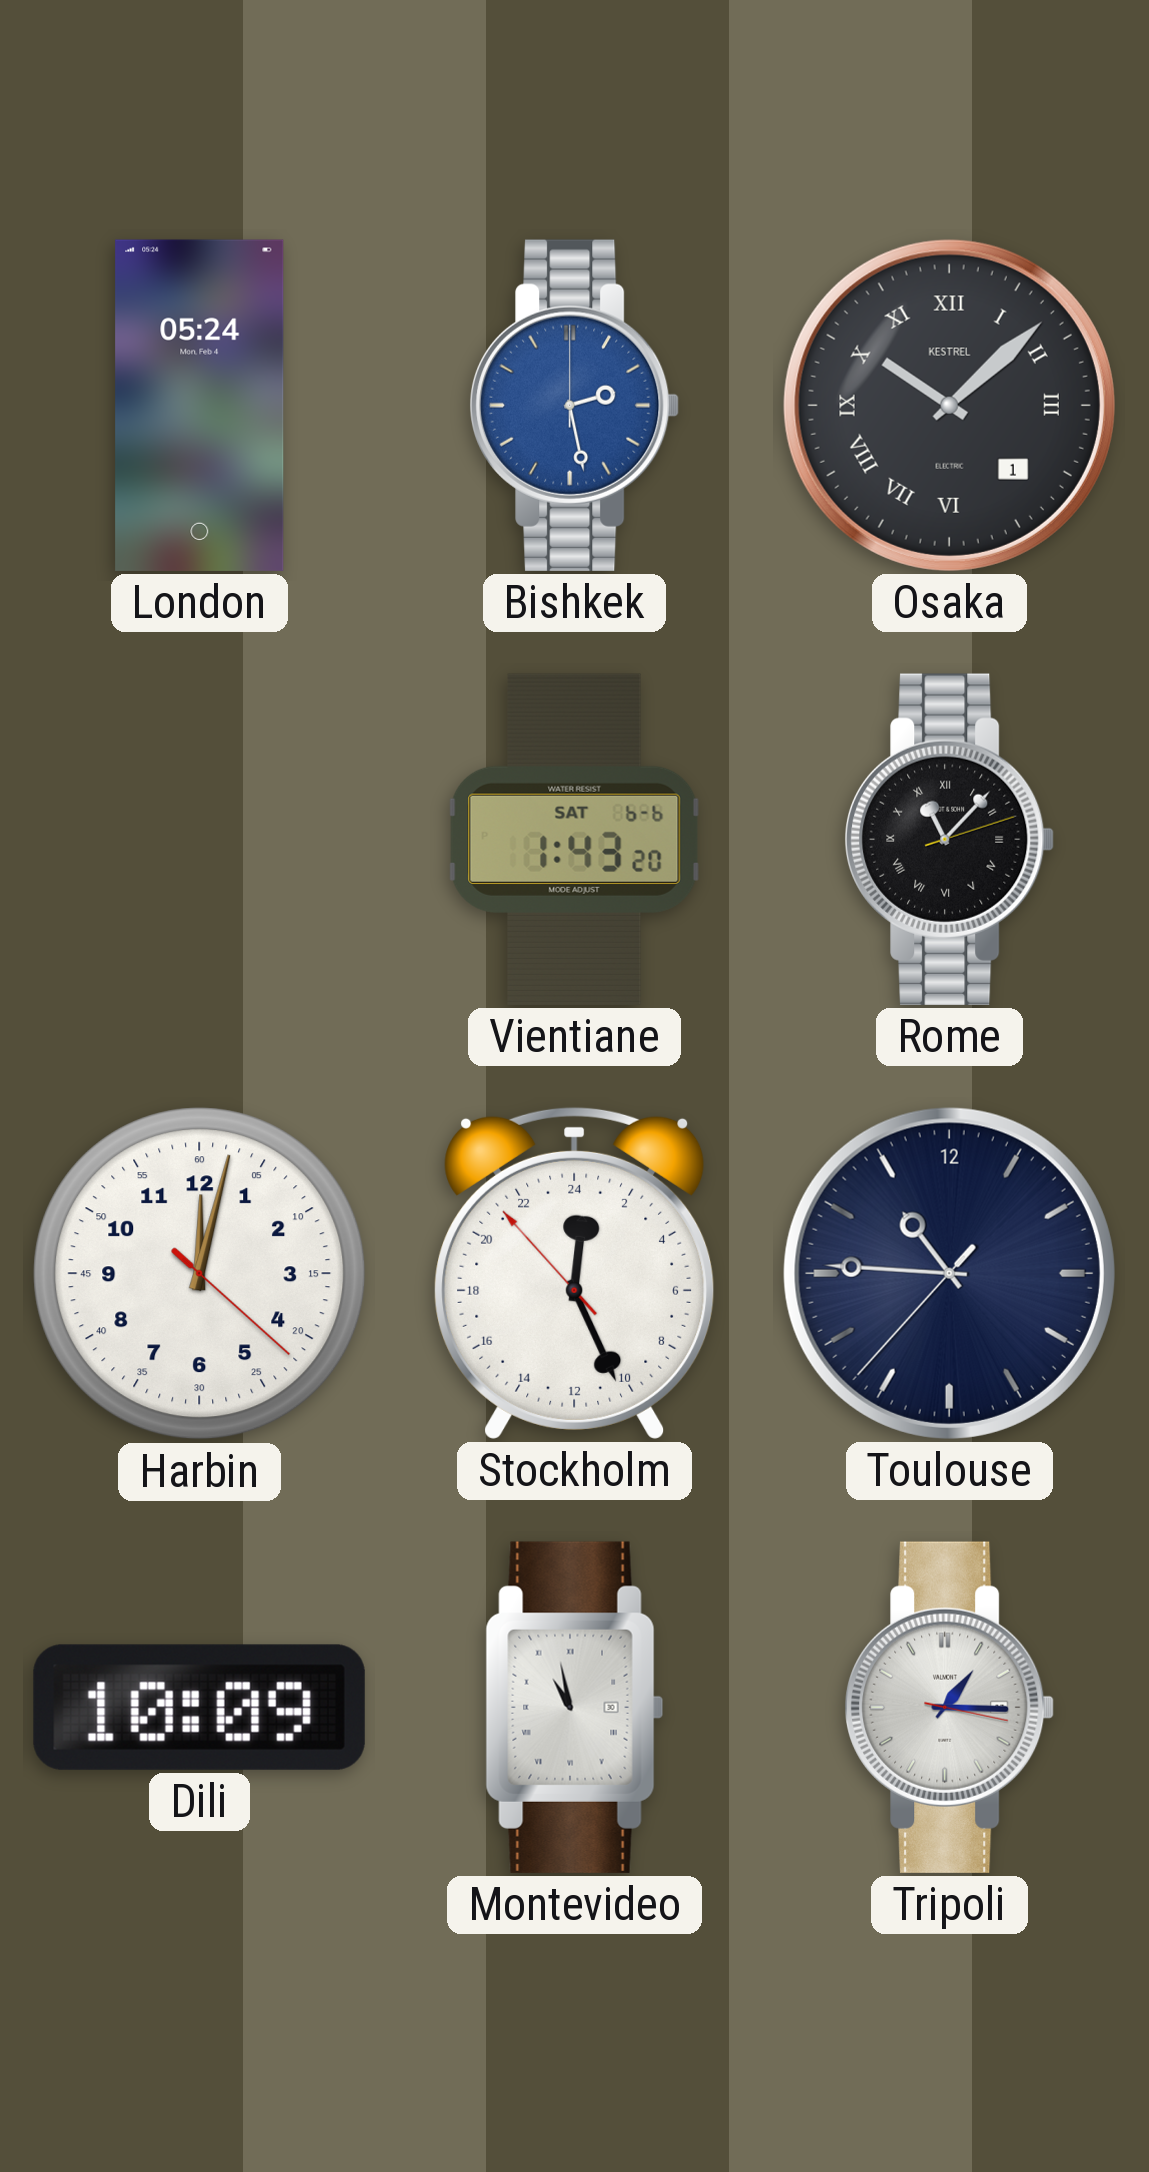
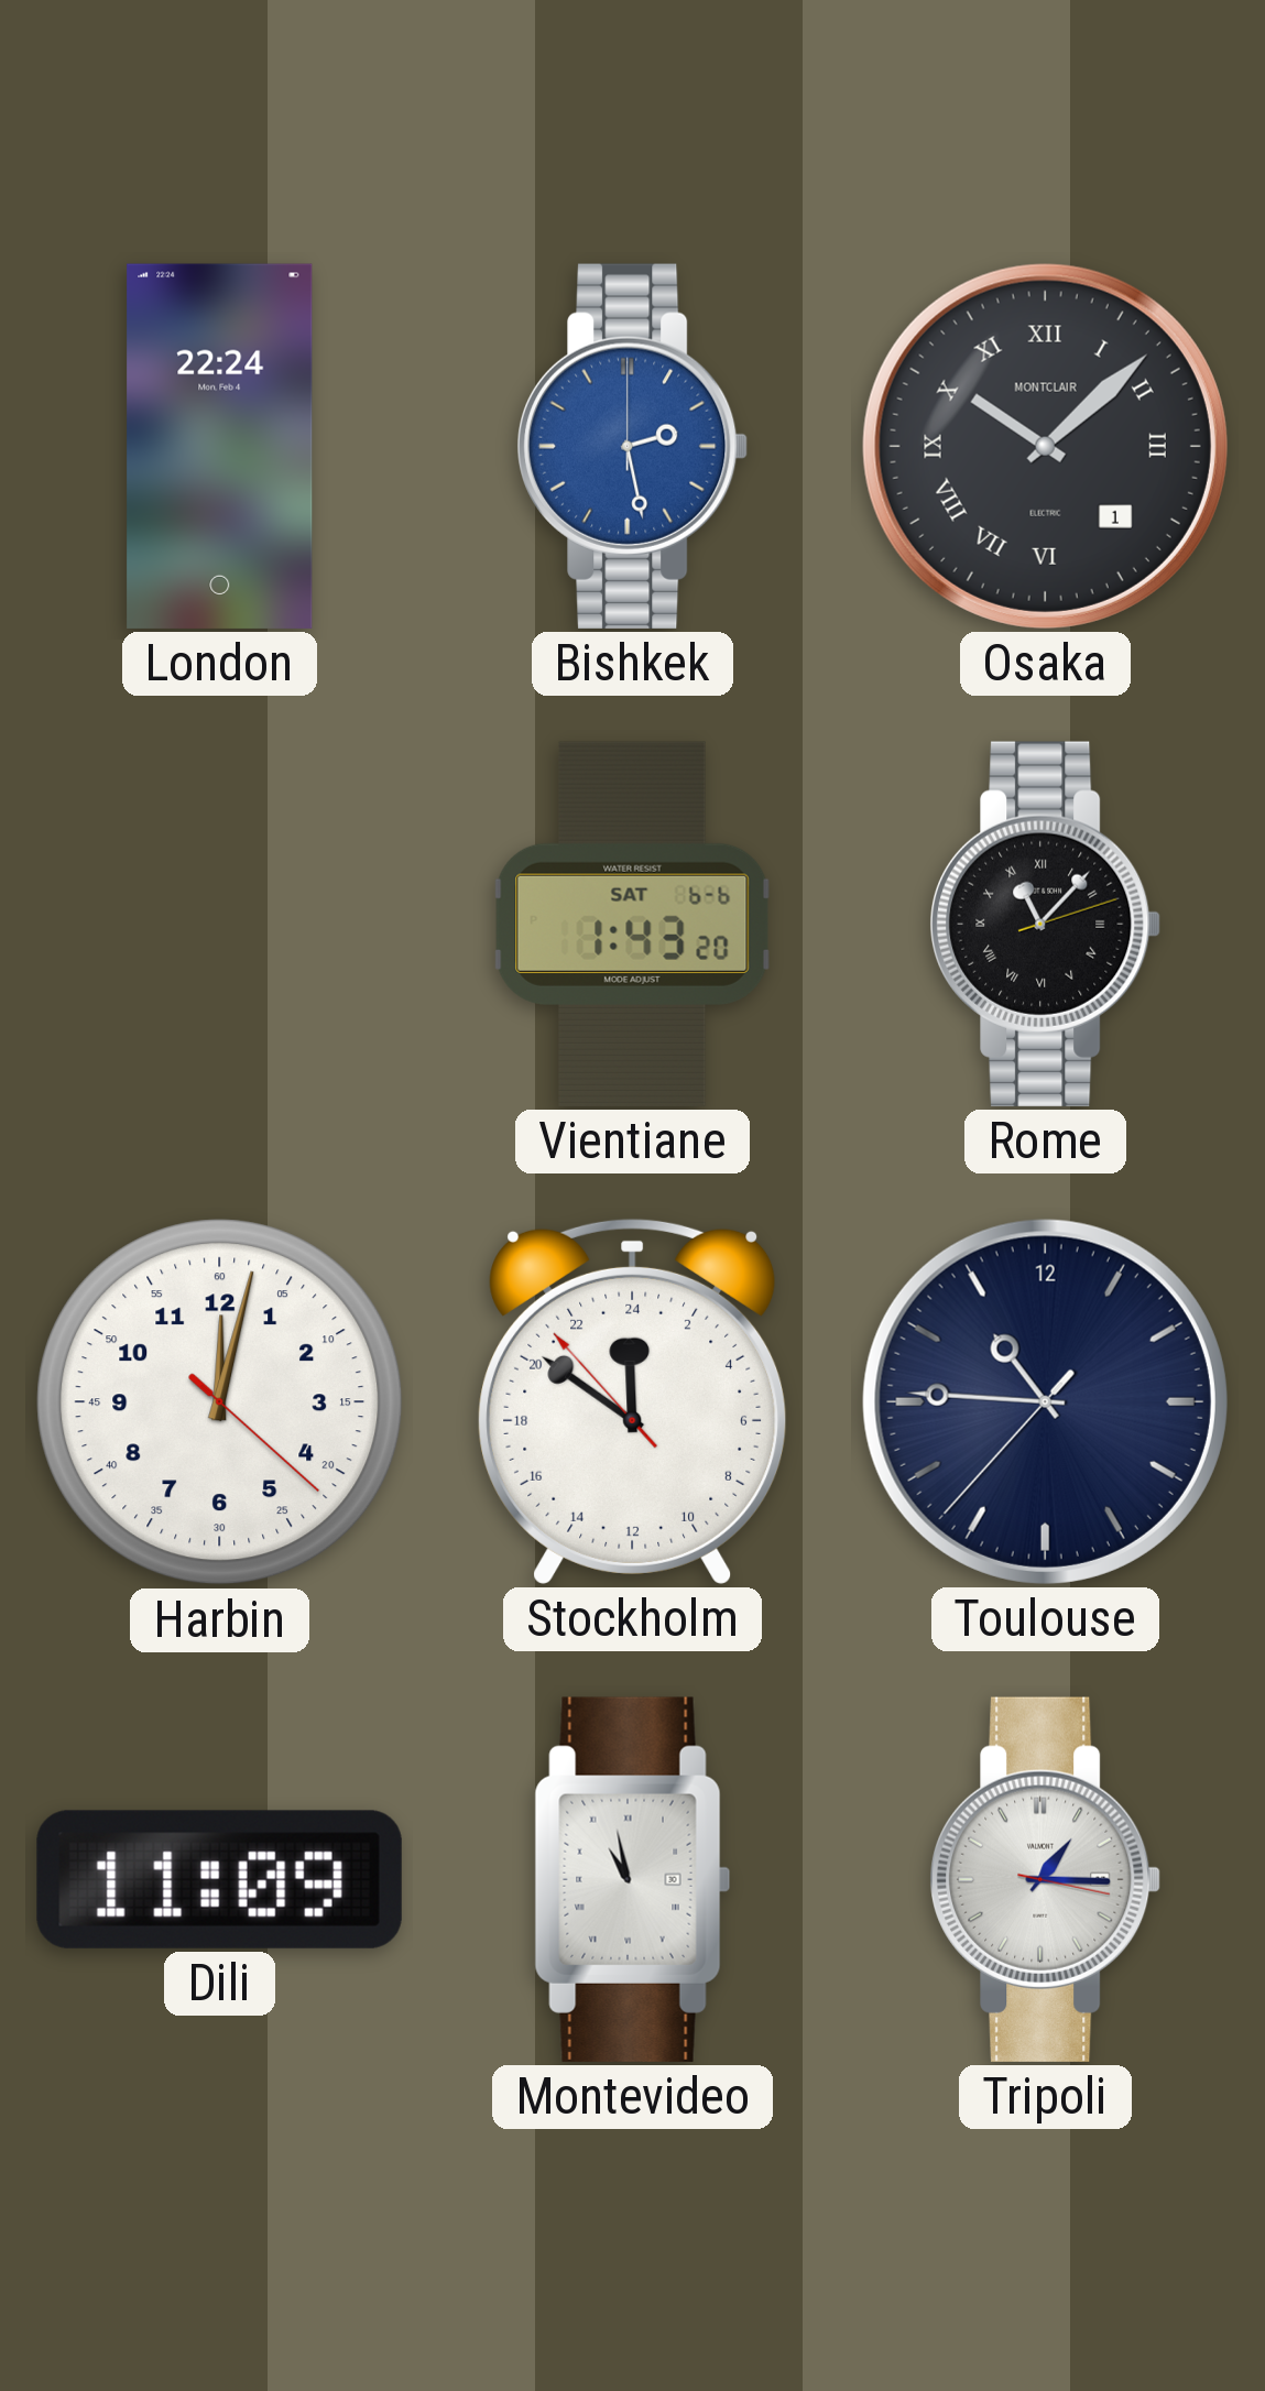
London: 05:24 -> 22:24 (220, 446)
Osaka brand: KESTREL -> MONTCLAIR (1045, 446)
Stockholm: 0:25 -> 23:50 (633, 1401)
Dili: 10:09 -> 11:09 (219, 1879)
